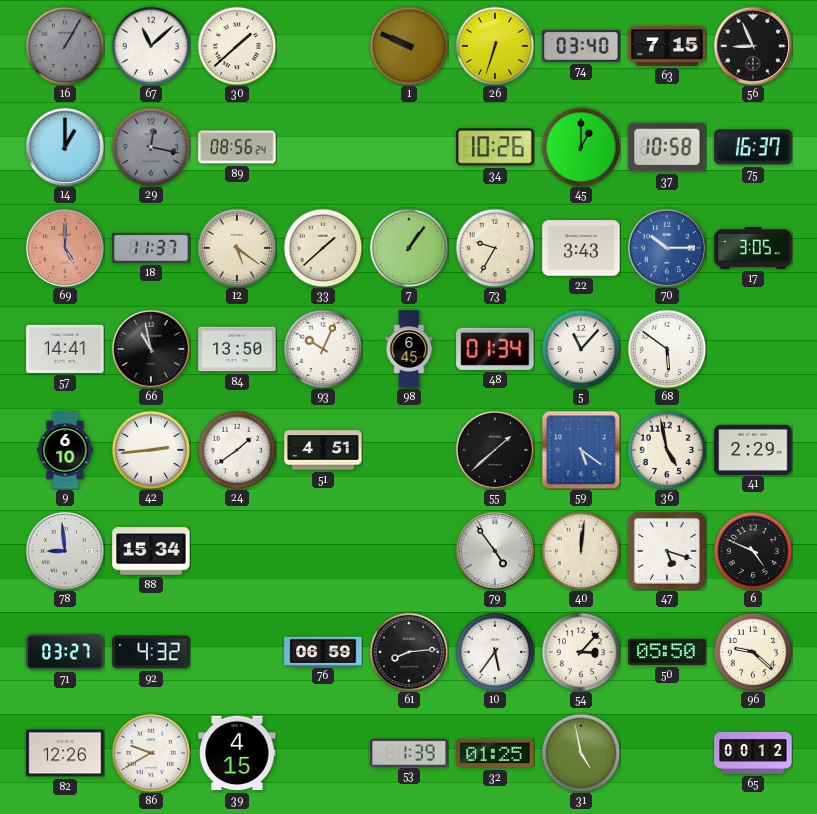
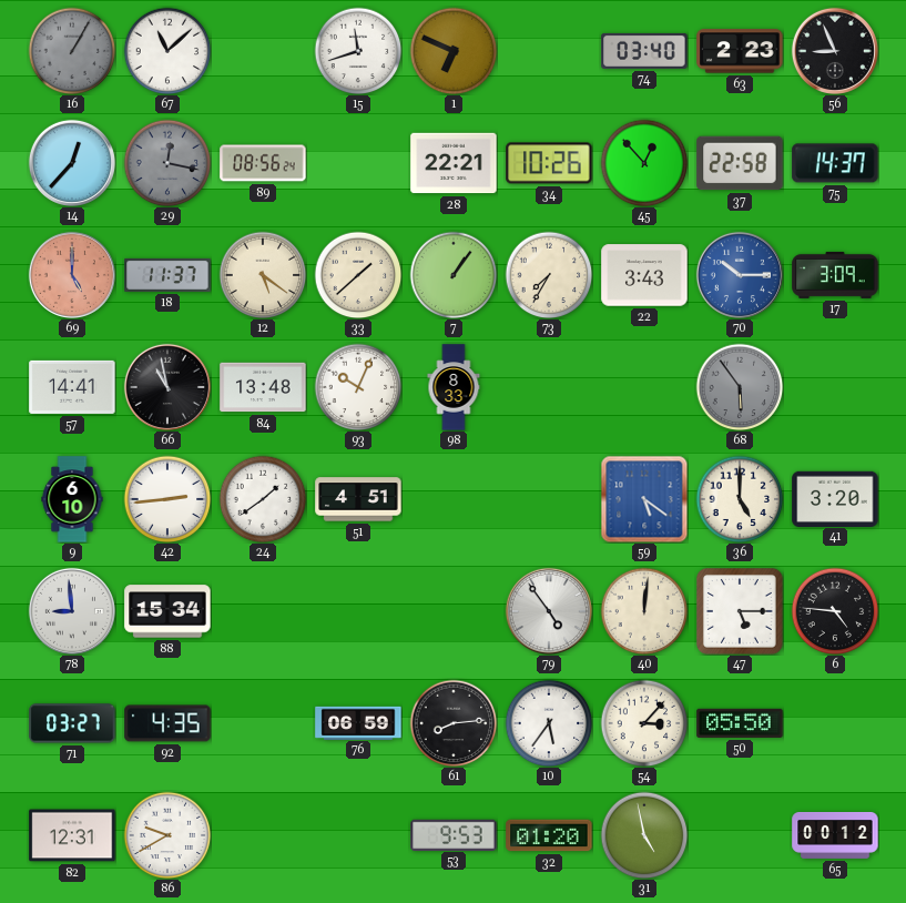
30: 1:38 -> none (237, 46)
15: none -> 11:42 (358, 51)
1: 9:49 -> 6:49 (454, 51)
26: 6:33 -> none (495, 46)
63: 7:15 -> 2:23 (740, 51)
14: 1:00 -> 12:37 (72, 163)
28: none -> 22:21 (454, 163)
45: 1:00 -> 12:53 (644, 163)
37: 10:58 -> 22:58 (740, 163)
75: 16:37 -> 14:37 (835, 163)
73: 9:35 -> 7:35 (549, 275)
17: 3:05 -> 3:09 (835, 275)
84: 13:50 -> 13:48 (263, 387)
98: 6:45 -> 8:33 (454, 387)
48: 01:34 -> none (495, 349)
5: 11:07 -> none (581, 349)
68: 5:51 -> 5:54 (740, 387)
68 dial: white -> grey (740, 387)
55: 1:38 -> none (495, 450)
36: 4:58 -> 5:00 (740, 499)
41: 2:29 -> 3:20 (835, 498)
47: 5:18 -> 5:15 (741, 612)
6: 4:49 -> 4:46 (835, 611)
92: 4:32 -> 4:35 (167, 723)
96: 9:22 -> none (753, 652)
82: 12:26 -> 12:31 (72, 835)
39: 4:15 -> none (237, 753)
53: 1:39 -> 9:53 (454, 834)
32: 01:25 -> 01:20 (549, 835)
